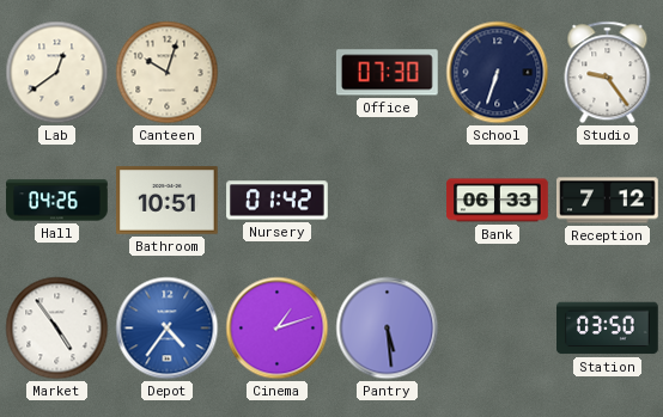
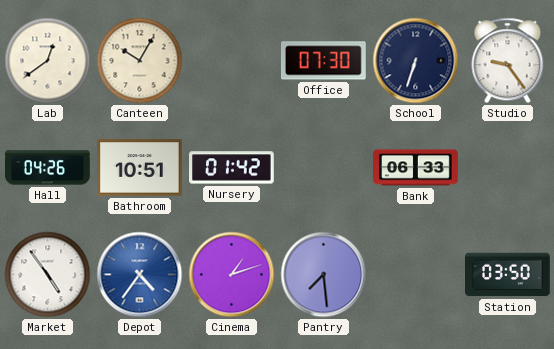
Canteen: 10:03 -> 10:05 (140, 61)
Reception: 7:12 -> none (608, 201)
Pantry: 5:29 -> 7:29 (324, 275)
